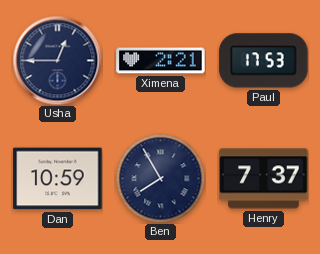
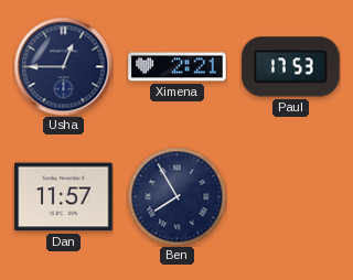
Dan: 10:59 -> 11:57 (64, 197)
Henry: 7:37 -> none (264, 179)
